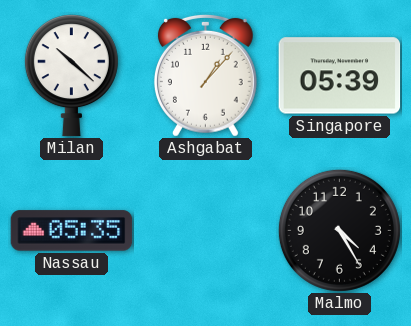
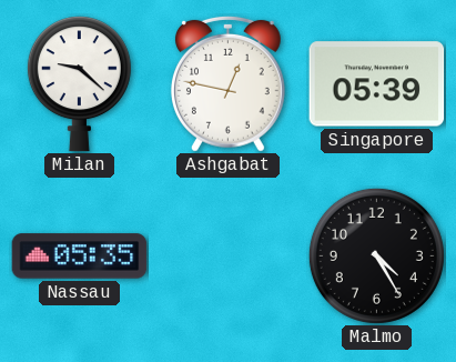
Milan: 10:22 -> 9:22 (79, 84)
Ashgabat: 1:07 -> 12:47 (227, 83)
